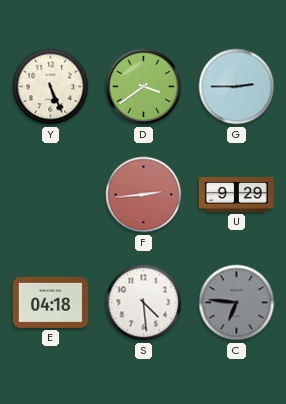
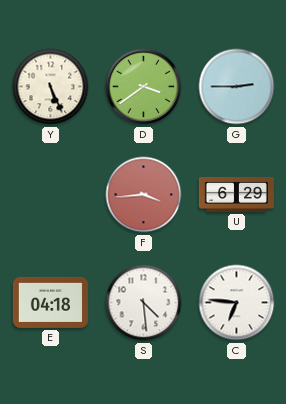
F: 2:44 -> 3:44 (144, 195)
U: 9:29 -> 6:29 (236, 194)
C dial: grey -> white (237, 303)
